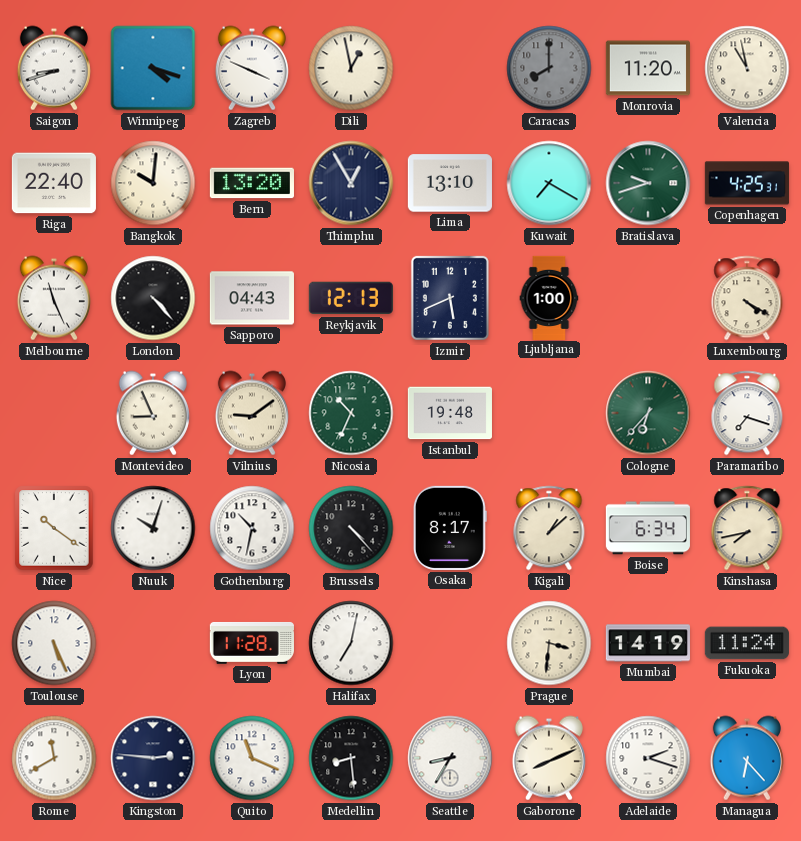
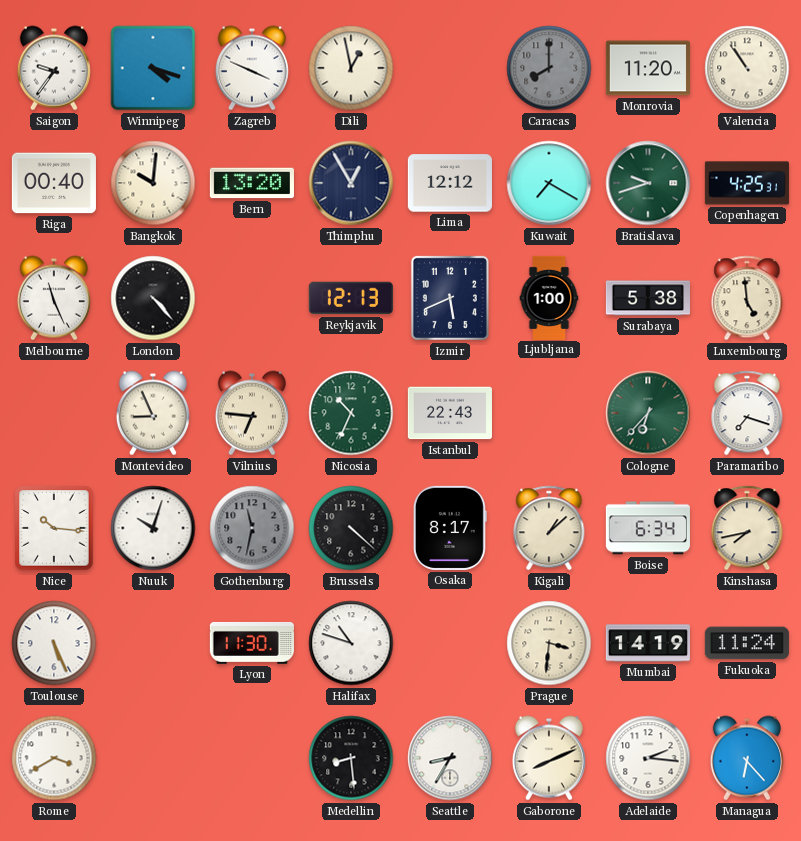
Saigon: 8:42 -> 9:36 (54, 68)
Valencia: 10:58 -> 10:54 (747, 68)
Riga: 22:40 -> 00:40 (54, 183)
Lima: 13:10 -> 12:12 (450, 183)
Sapporo: 04:43 -> none (252, 298)
Surabaya: none -> 5:38 (648, 298)
Luxembourg: 4:20 -> 4:59 (747, 298)
Vilnius: 9:09 -> 6:46 (252, 413)
Istanbul: 19:48 -> 22:43 (450, 413)
Nice: 10:21 -> 10:16 (54, 528)
Gothenburg: 10:32 -> 11:32 (252, 528)
Gothenburg dial: white -> grey (252, 528)
Brussels: 4:23 -> 4:22 (351, 528)
Lyon: 11:28 -> 11:30 (252, 643)
Halifax: 7:02 -> 10:48 (351, 643)
Rome: 11:40 -> 3:40 (54, 758)
Kingston: 2:46 -> none (153, 758)
Quito: 11:19 -> none (252, 758)
Adelaide: 2:18 -> 2:16 (648, 758)
